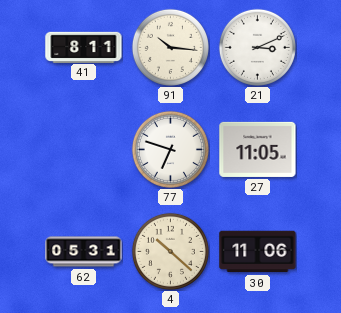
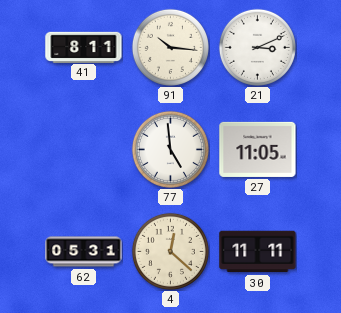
77: 6:48 -> 4:59 (170, 149)
4: 10:22 -> 12:22 (170, 251)
30: 11:06 -> 11:11 (258, 252)
